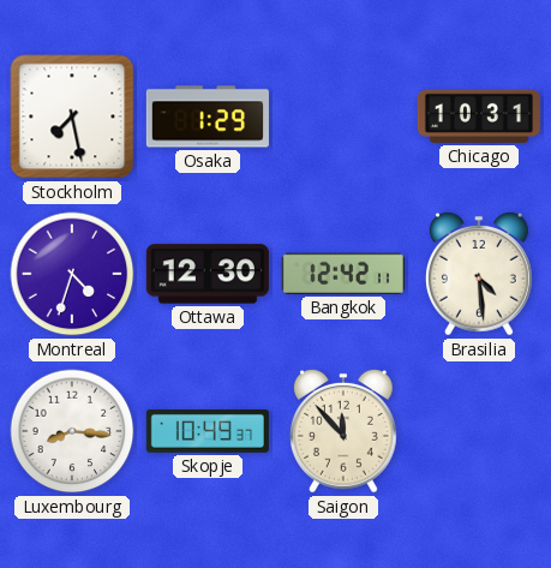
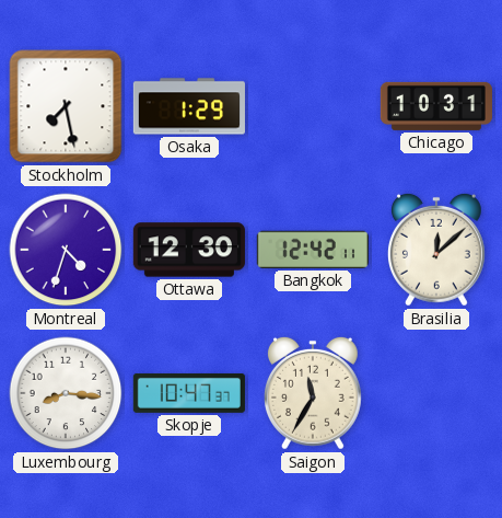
Brasilia: 4:29 -> 12:08 (436, 250)
Skopje: 10:49 -> 10:47 (189, 393)
Saigon: 11:53 -> 11:35 (313, 393)
